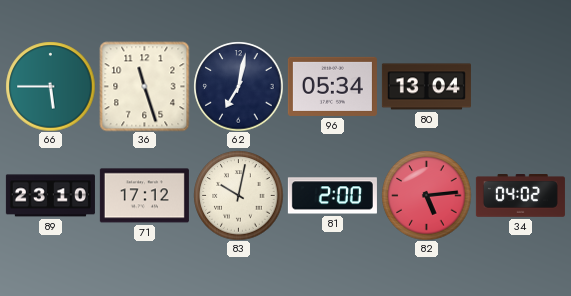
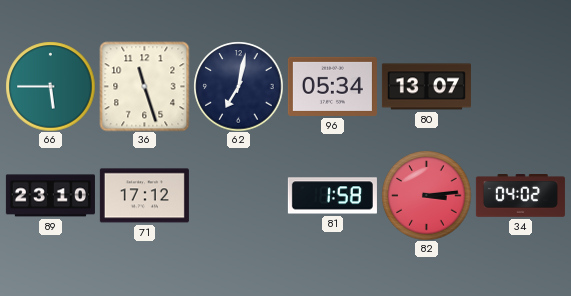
80: 13:04 -> 13:07 (426, 87)
83: 10:02 -> none (238, 195)
81: 2:00 -> 1:58 (332, 196)
82: 5:14 -> 3:14 (426, 195)
